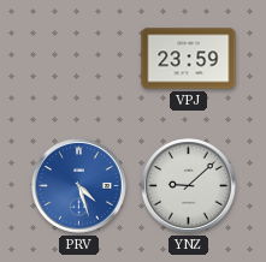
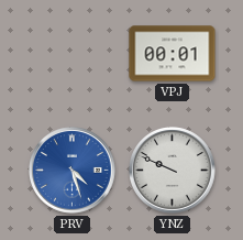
VPJ: 23:59 -> 00:01 (173, 54)
YNZ: 9:08 -> 9:49 (173, 171)
